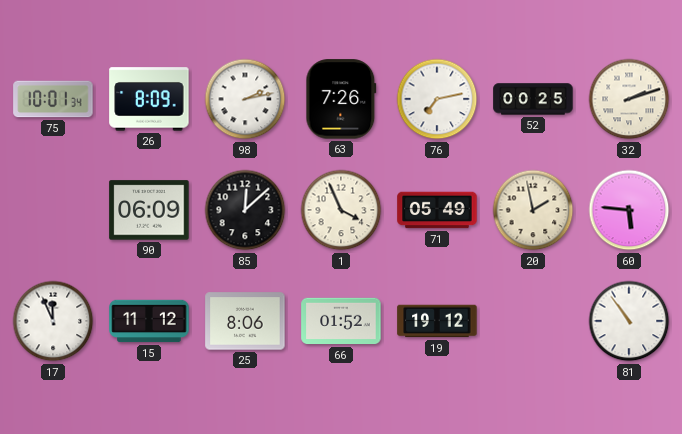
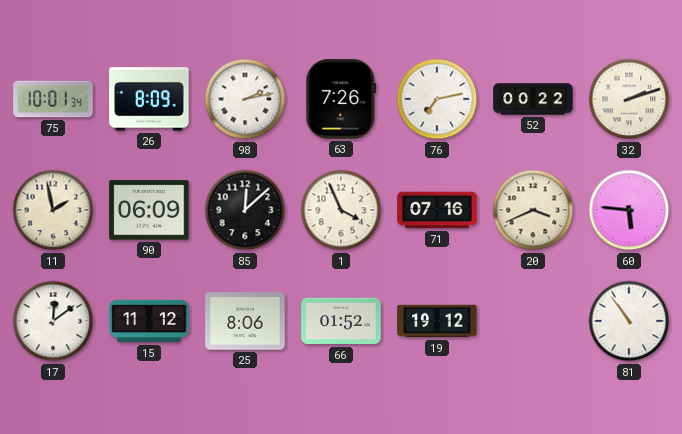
52: 00:25 -> 00:22 (533, 99)
11: none -> 1:58 (53, 210)
71: 05:49 -> 07:16 (437, 210)
20: 1:58 -> 3:41 (533, 210)
17: 11:56 -> 12:09 (53, 321)
